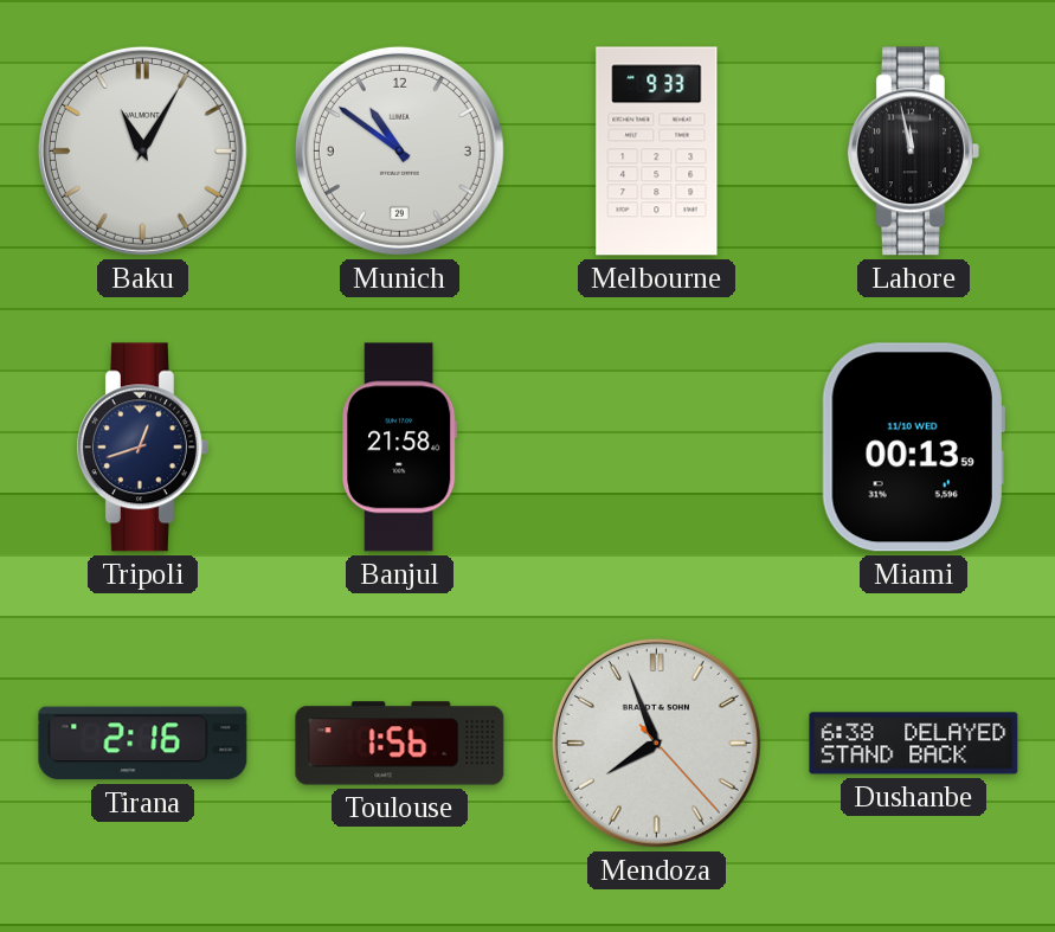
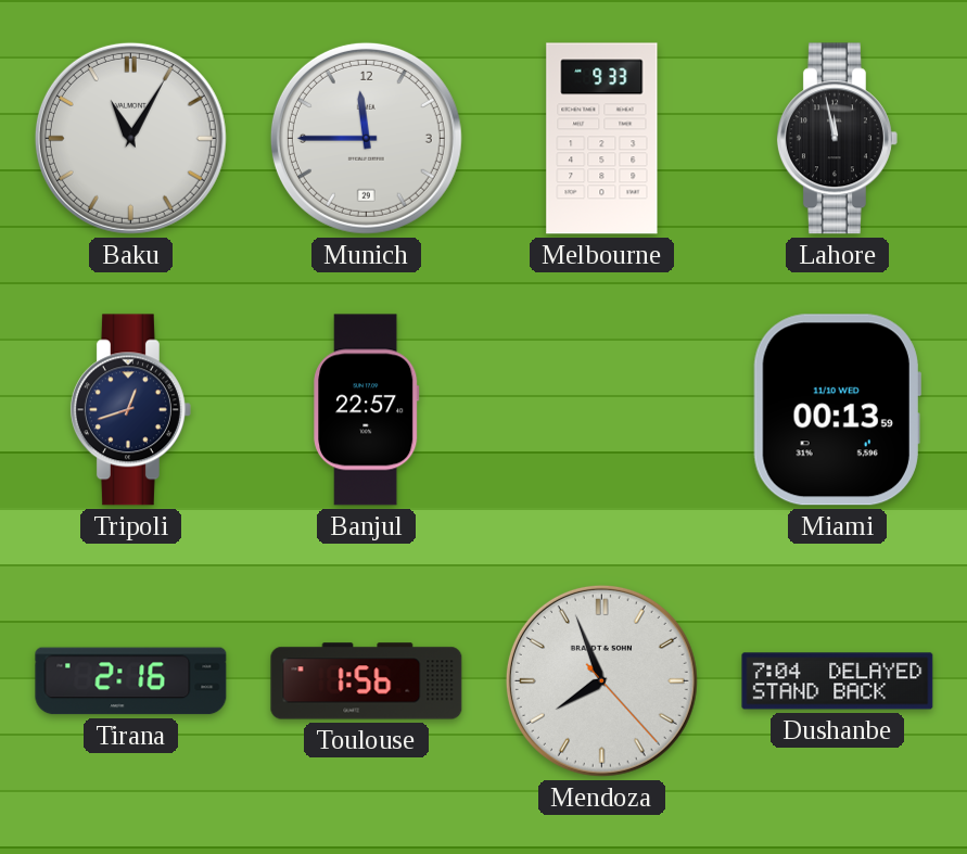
Munich: 10:51 -> 11:45 (366, 138)
Banjul: 21:58 -> 22:57 (367, 410)
Dushanbe: 6:38 -> 7:04 (838, 681)
